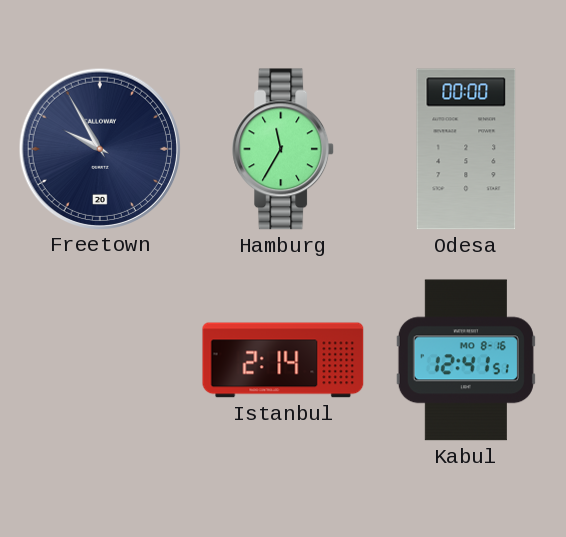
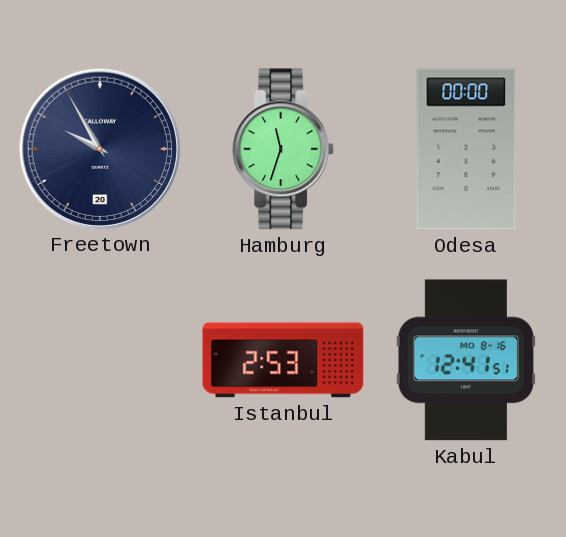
Hamburg: 11:35 -> 11:33 (284, 149)
Istanbul: 2:14 -> 2:53 (283, 360)
